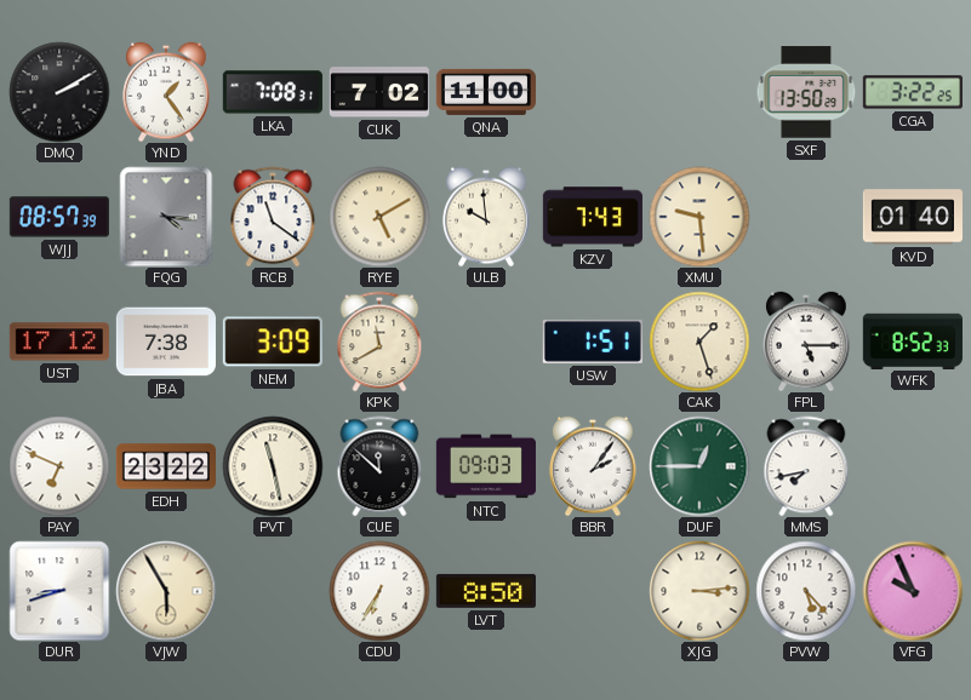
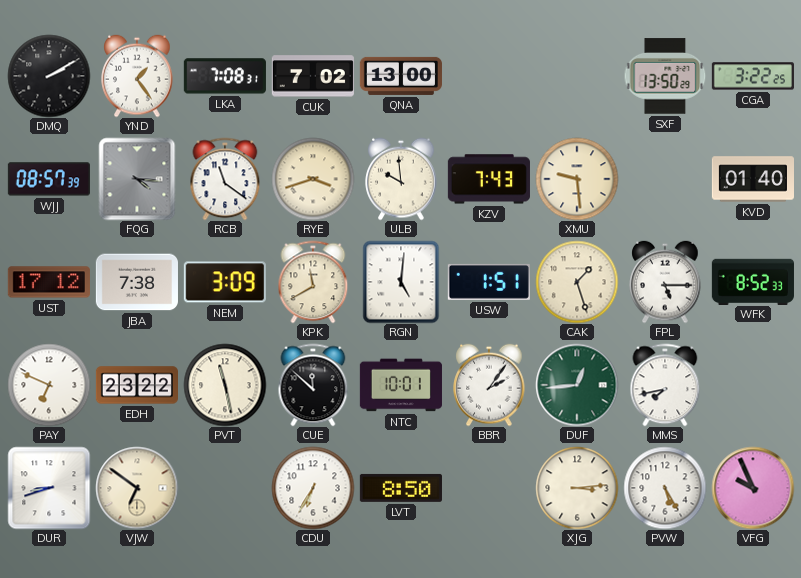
QNA: 11:00 -> 13:00 (401, 76)
RYE: 5:10 -> 3:42 (313, 179)
RGN: none -> 5:01 (401, 282)
NTC: 09:03 -> 10:01 (401, 385)
DUF: 12:45 -> 12:44 (577, 385)
VJW: 5:55 -> 6:51 (137, 488)
PVW: 5:23 -> 5:25 (665, 488)
